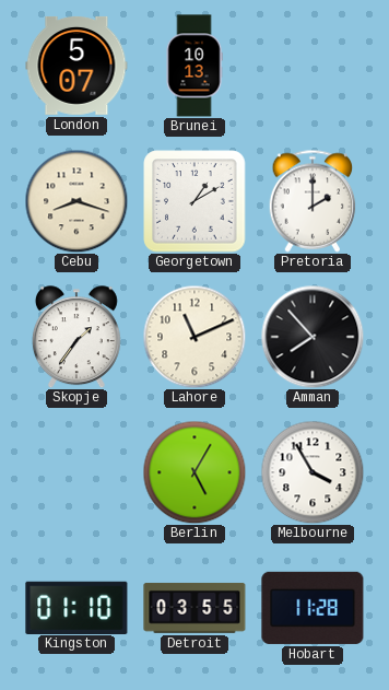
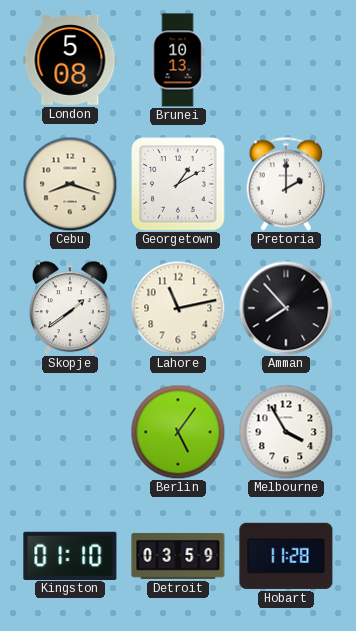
London: 5:07 -> 5:08 (70, 60)
Skopje: 1:36 -> 1:39 (70, 308)
Lahore: 11:11 -> 11:13 (178, 308)
Berlin: 5:05 -> 5:06 (178, 432)
Detroit: 03:55 -> 03:59 (178, 556)
